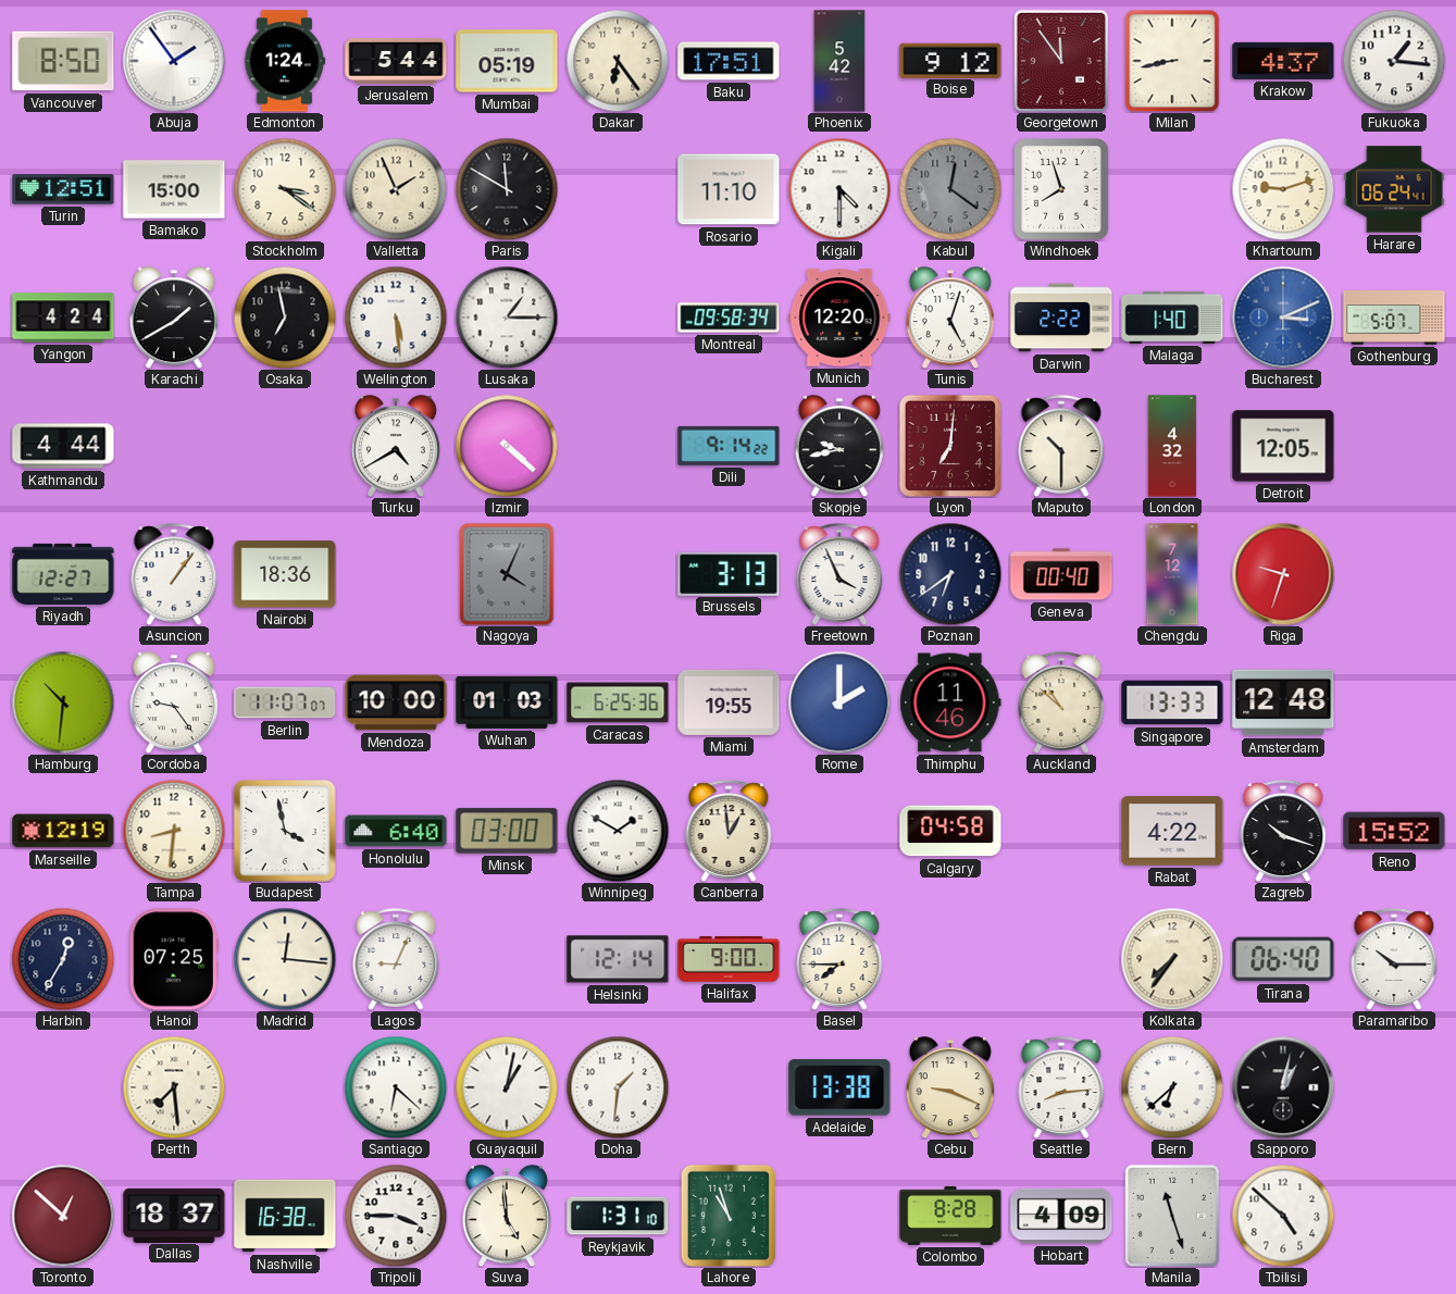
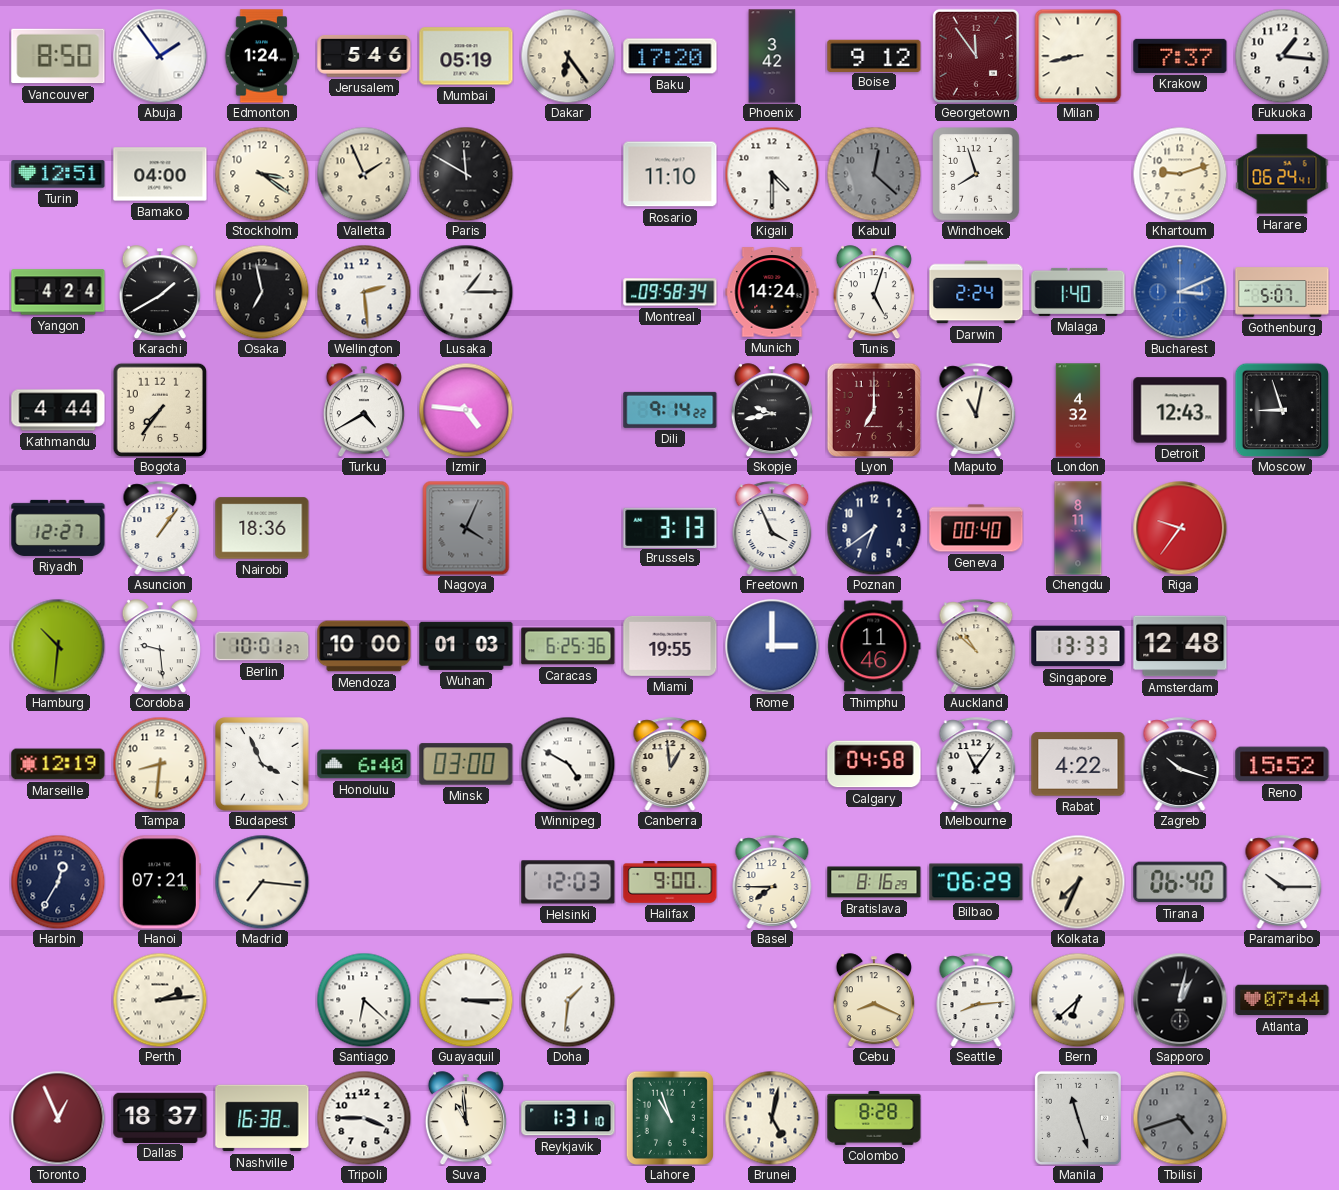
Jerusalem: 5:44 -> 5:46 (364, 56)
Baku: 17:51 -> 17:20 (670, 56)
Phoenix: 5:42 -> 3:42 (772, 56)
Krakow: 4:37 -> 7:37 (1180, 56)
Bamako: 15:00 -> 04:00 (160, 174)
Kabul: 12:21 -> 12:22 (874, 174)
Wellington: 5:29 -> 2:29 (364, 292)
Munich: 12:20 -> 14:24 (772, 292)
Darwin: 2:22 -> 2:24 (976, 292)
Bogota: none -> 7:36 (159, 409)
Izmir: 4:22 -> 4:46 (466, 410)
Lyon: 7:01 -> 7:00 (874, 410)
Maputo: 10:30 -> 11:02 (976, 410)
Detroit: 12:05 -> 12:43 (1180, 410)
Moscow: none -> 8:57 (1282, 410)
Chengdu: 7:12 -> 8:11 (1078, 528)
Riga: 9:33 -> 9:36 (1180, 528)
Cordoba: 9:24 -> 9:29 (160, 646)
Berlin: 11:07 -> 10:01 (262, 646)
Rome: 2:00 -> 3:00 (772, 646)
Budapest: 3:58 -> 3:56 (263, 765)
Winnipeg: 1:50 -> 4:50 (568, 764)
Melbourne: none -> 11:06 (976, 764)
Hanoi: 07:25 -> 07:21 (160, 882)
Madrid: 12:16 -> 7:16 (262, 882)
Lagos: 9:04 -> none (396, 959)
Helsinki: 12:14 -> 12:03 (568, 882)
Bratislava: none -> 8:16 (874, 882)
Bilbao: none -> 06:29 (976, 882)
Kolkata: 7:36 -> 7:34 (1078, 882)
Perth: 7:29 -> 2:14 (160, 1000)
Guayaquil: 1:02 -> 3:15 (466, 1000)
Adelaide: 13:38 -> none (839, 1087)
Cebu: 9:19 -> 8:19 (874, 1000)
Atlanta: none -> 07:44 (1282, 1000)
Toronto: 12:52 -> 12:56 (58, 1118)
Suva: 4:59 -> 10:59 (466, 1118)
Brunei: none -> 5:02 (772, 1118)
Hobart: 4:09 -> none (1061, 1216)
Tbilisi: 4:52 -> 4:42 (1180, 1118)
Tbilisi dial: white -> grey (1180, 1118)
